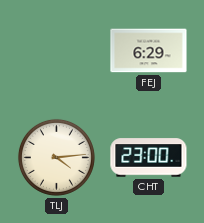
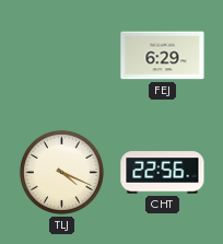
TLJ: 4:14 -> 4:19 (61, 172)
CHT: 23:00 -> 22:56 (163, 173)
